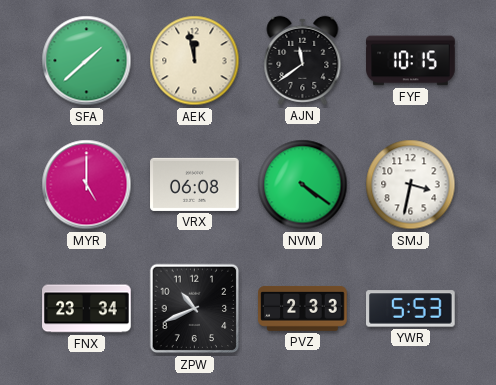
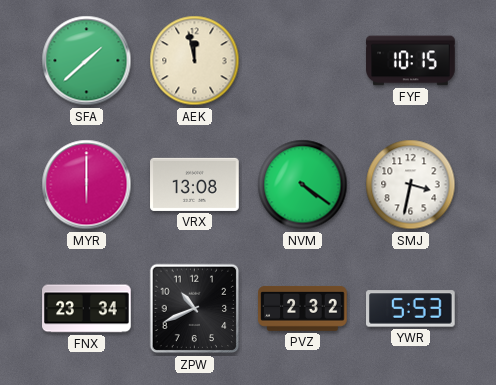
AJN: 11:39 -> none (303, 60)
MYR: 5:00 -> 6:00 (87, 185)
VRX: 06:08 -> 13:08 (195, 184)
PVZ: 2:33 -> 2:32 (303, 308)
